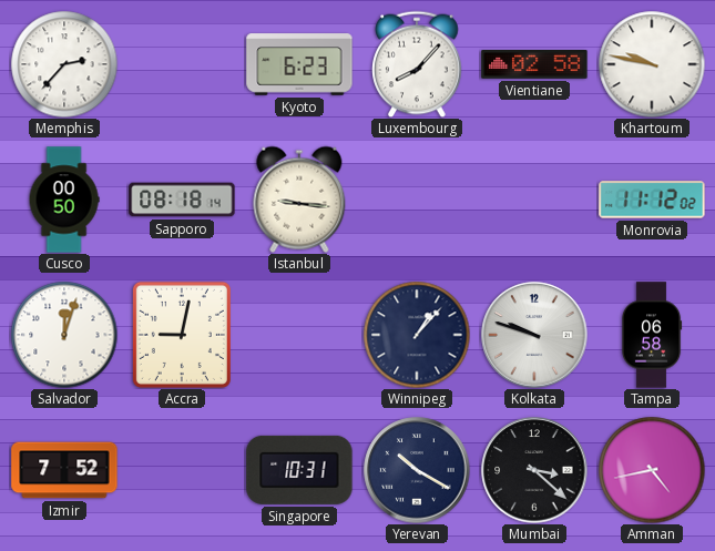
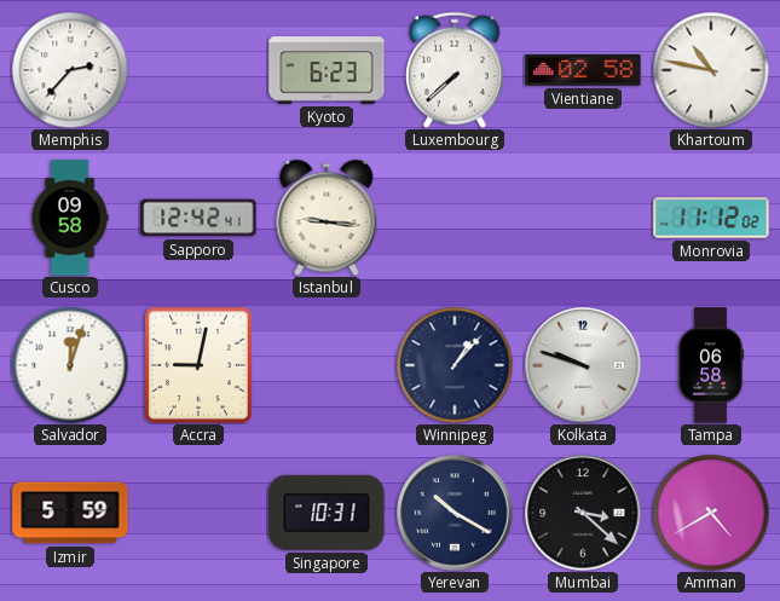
Luxembourg: 8:07 -> 7:38 (455, 70)
Khartoum: 9:47 -> 10:47 (711, 70)
Cusco: 00:50 -> 09:58 (70, 218)
Sapporo: 08:18 -> 12:42 (198, 218)
Izmir: 7:52 -> 5:59 (70, 513)
Amman: 4:43 -> 4:40 (711, 513)
